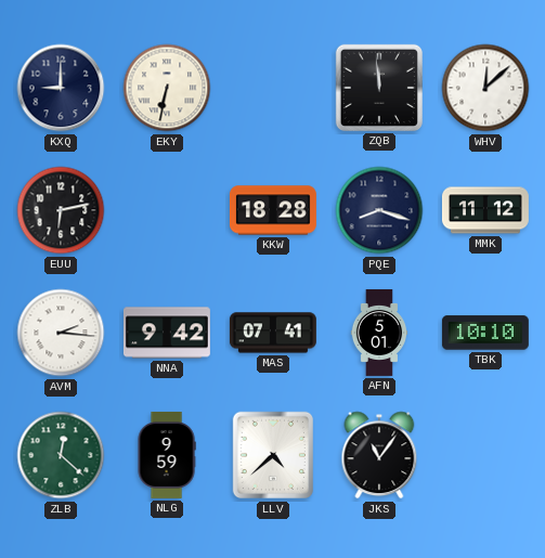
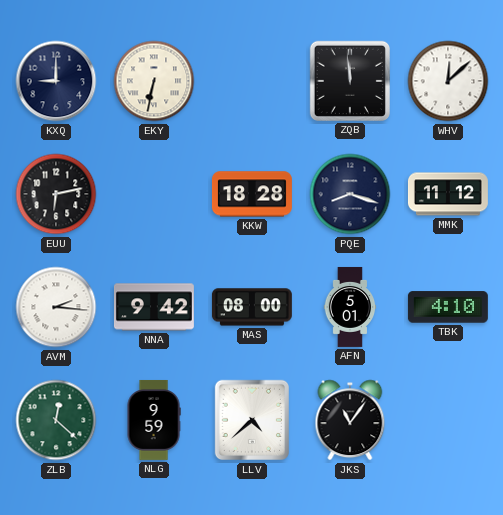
MAS: 07:41 -> 08:00 (252, 307)
TBK: 10:10 -> 4:10 (448, 307)
